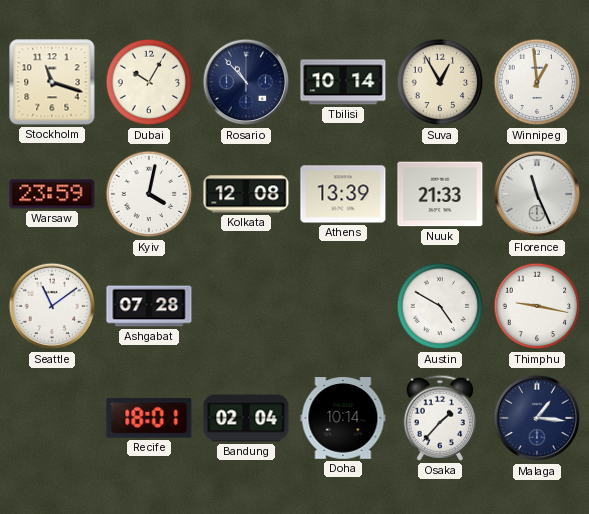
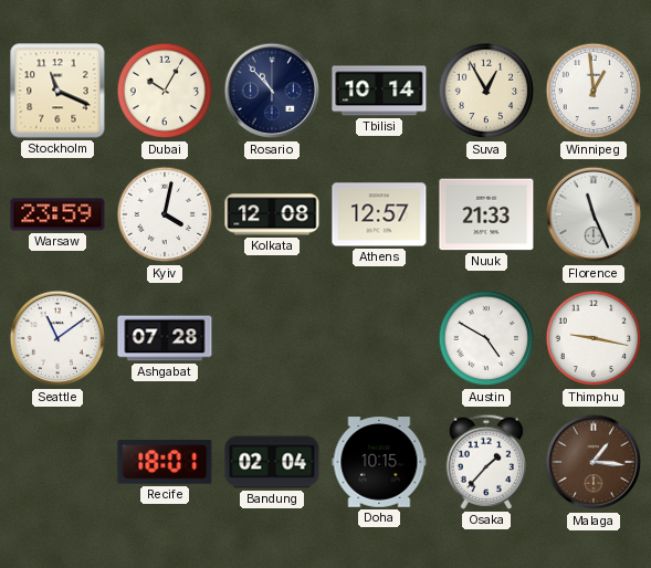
Stockholm: 11:18 -> 11:19 (57, 91)
Athens: 13:39 -> 12:57 (379, 214)
Doha: 10:14 -> 10:15 (379, 462)
Malaga dial: navy -> brown (594, 462)
